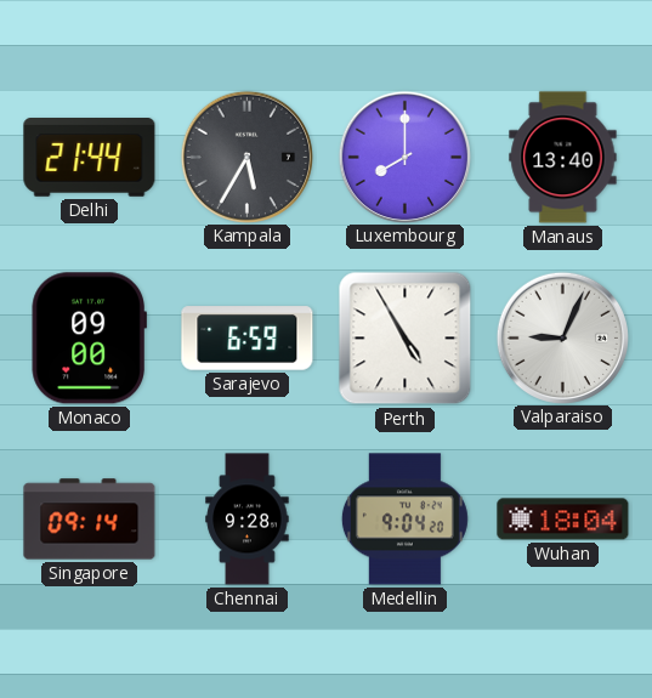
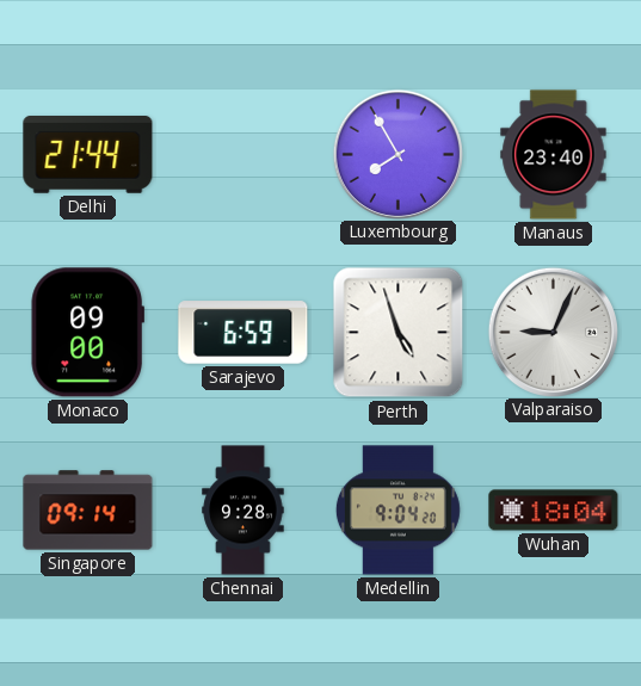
Kampala: 5:35 -> none (246, 157)
Luxembourg: 8:00 -> 7:55 (397, 154)
Manaus: 13:40 -> 23:40 (554, 155)
Perth: 4:55 -> 4:57 (399, 333)
